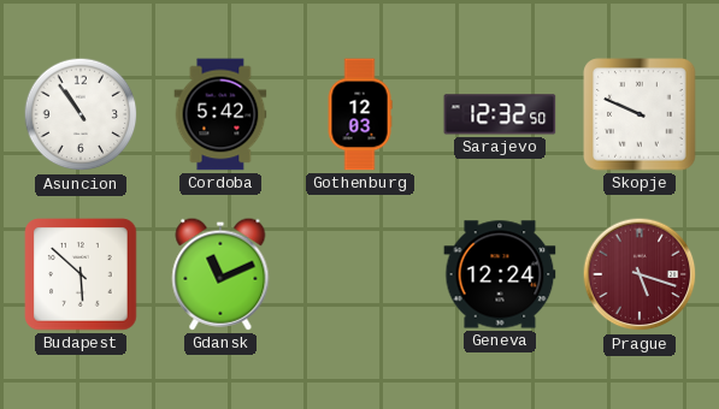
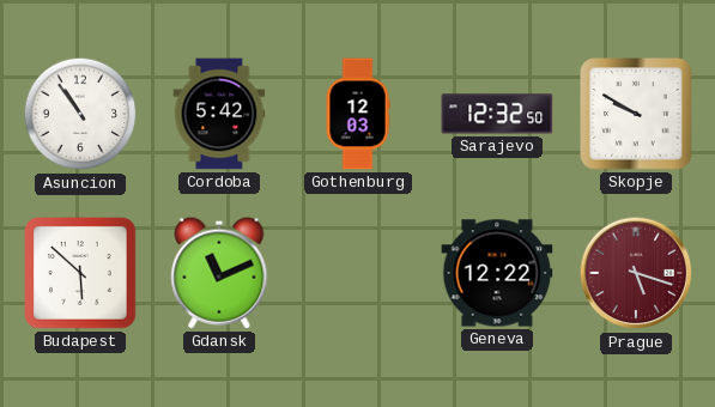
Skopje: 9:49 -> 9:50 (636, 114)
Geneva: 12:24 -> 12:22 (497, 273)
